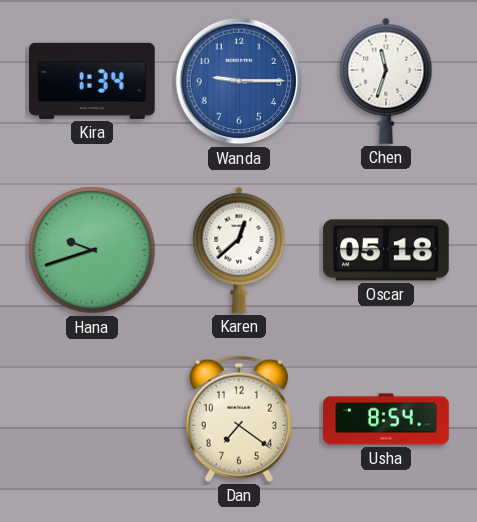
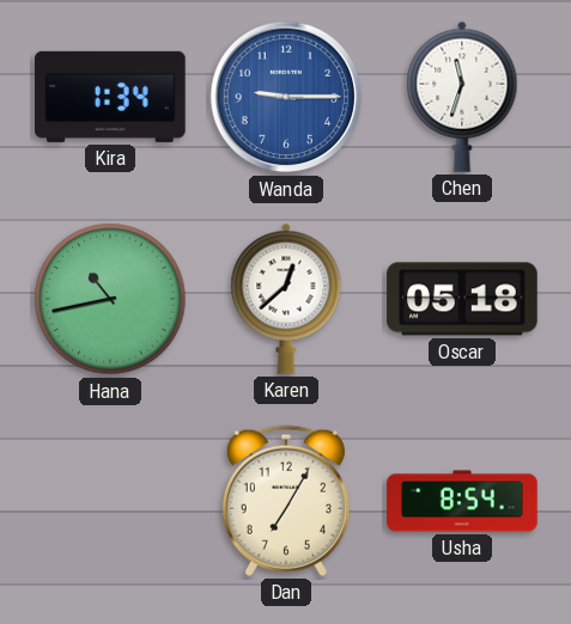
Hana: 9:42 -> 10:43 (110, 299)
Dan: 7:21 -> 7:05 (286, 501)
